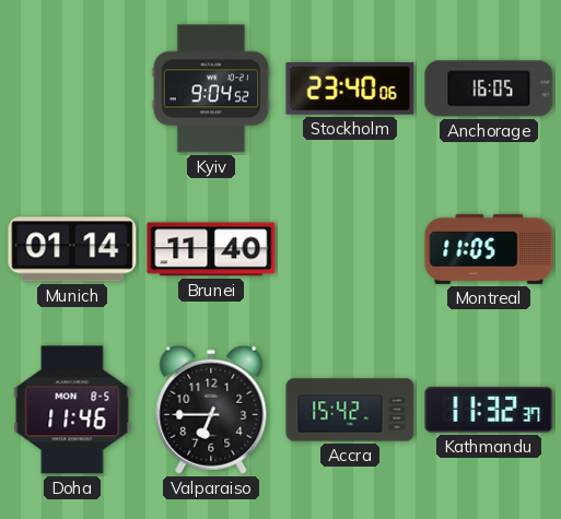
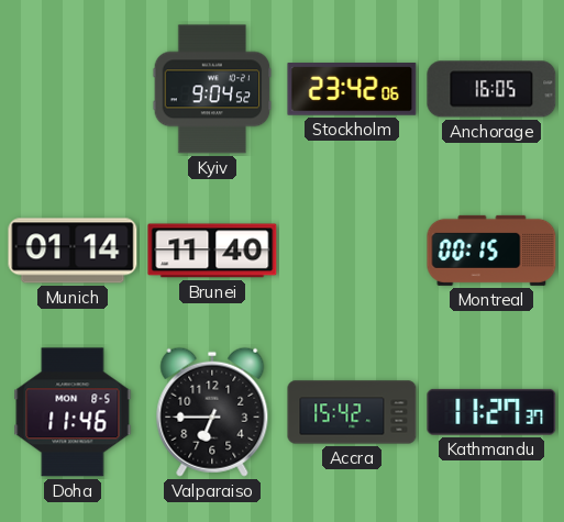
Stockholm: 23:40 -> 23:42 (352, 89)
Montreal: 11:05 -> 00:15 (491, 251)
Kathmandu: 11:32 -> 11:27 (491, 412)
